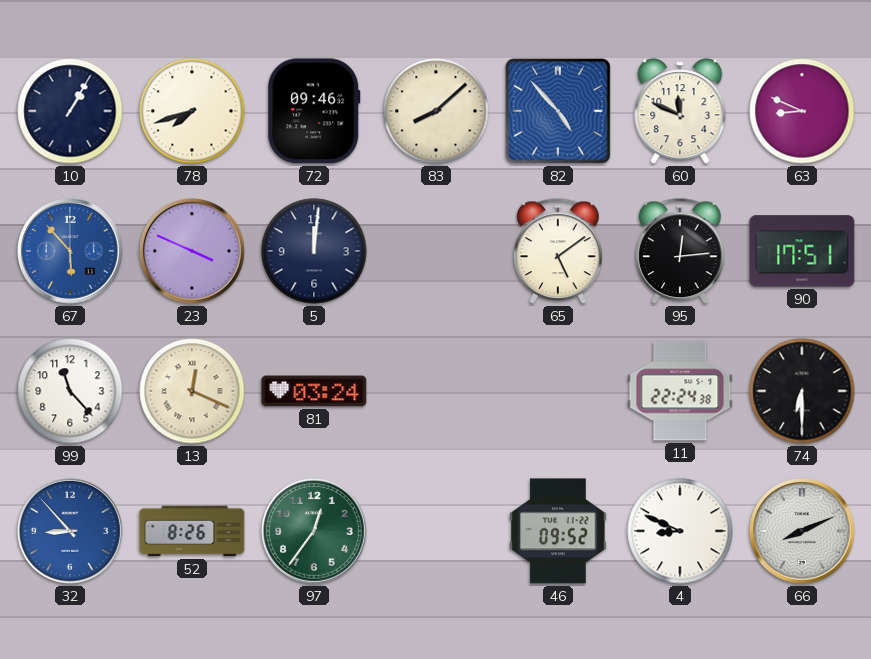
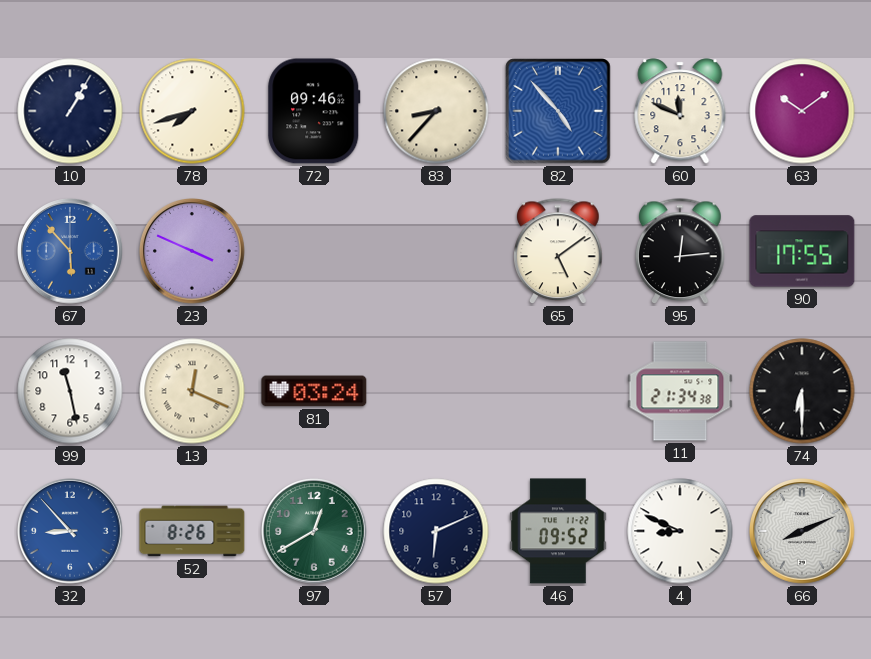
83: 8:08 -> 8:37 (436, 111)
63: 8:49 -> 10:09 (802, 111)
5: 12:01 -> none (314, 251)
90: 17:51 -> 17:55 (802, 251)
99: 11:23 -> 11:28 (70, 391)
11: 22:24 -> 21:34 (680, 391)
97: 12:36 -> 12:40 (315, 531)
57: none -> 6:11 (436, 531)
